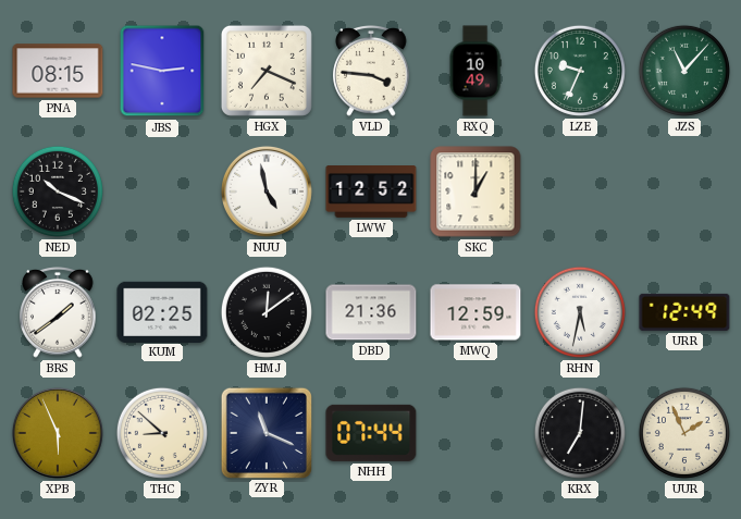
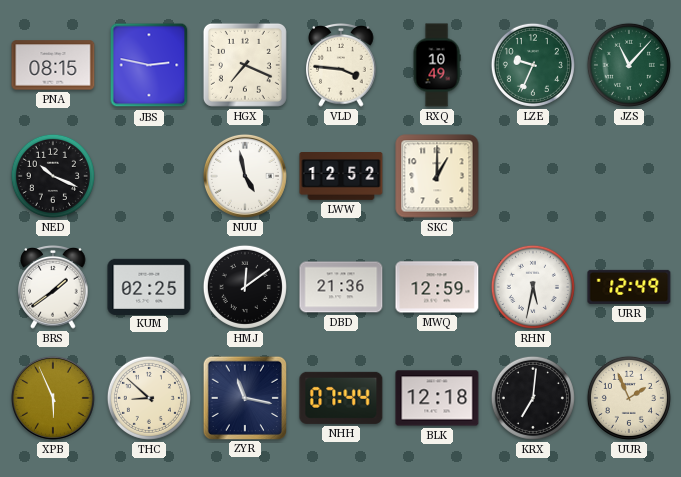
ZYR: 11:19 -> 11:17 (244, 397)
BLK: none -> 12:18 (437, 398)
